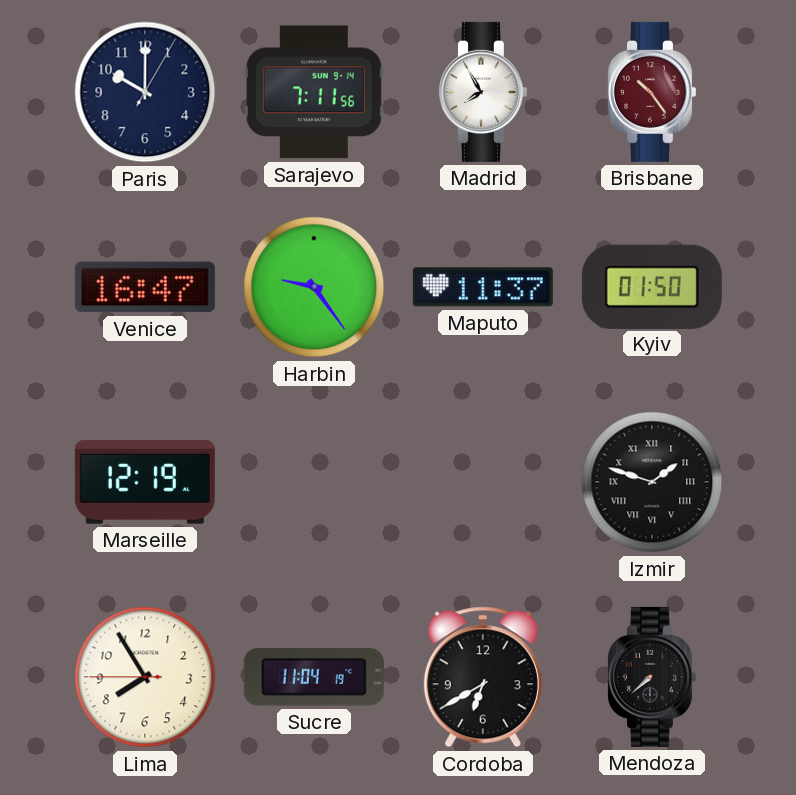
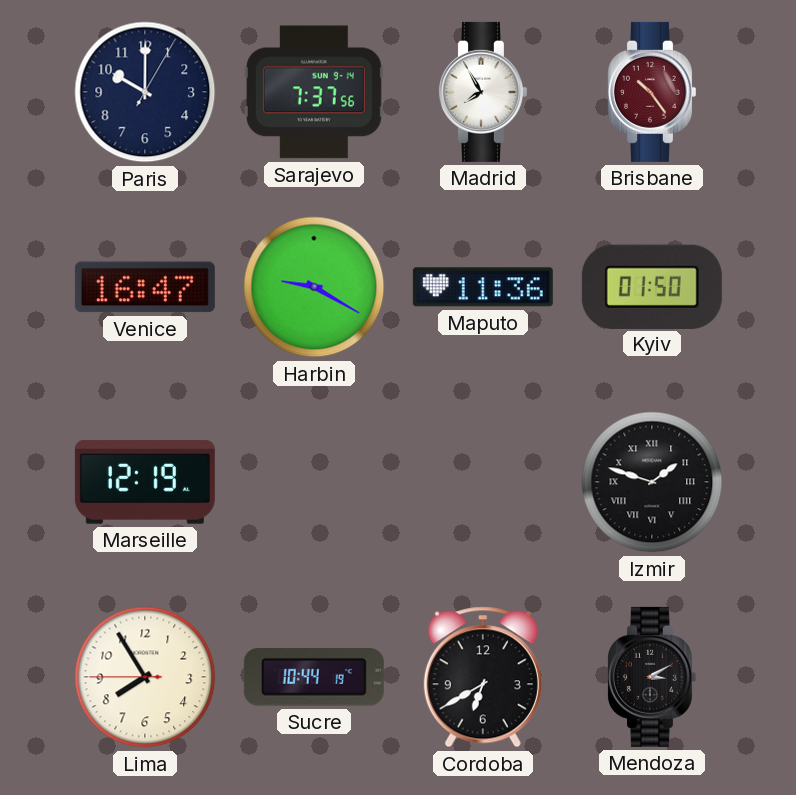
Sarajevo: 7:11 -> 7:37 (314, 92)
Harbin: 9:24 -> 9:20 (314, 287)
Maputo: 11:37 -> 11:36 (483, 287)
Sucre: 11:04 -> 10:44 (314, 677)
Mendoza: 7:38 -> 3:10 (651, 677)
